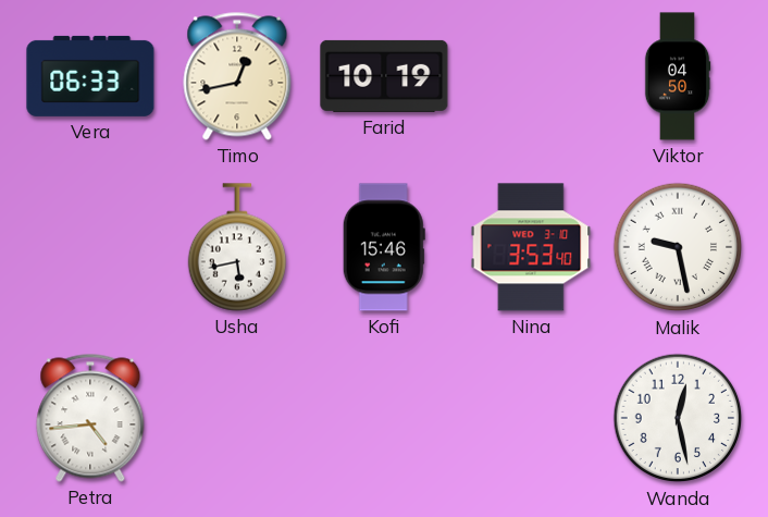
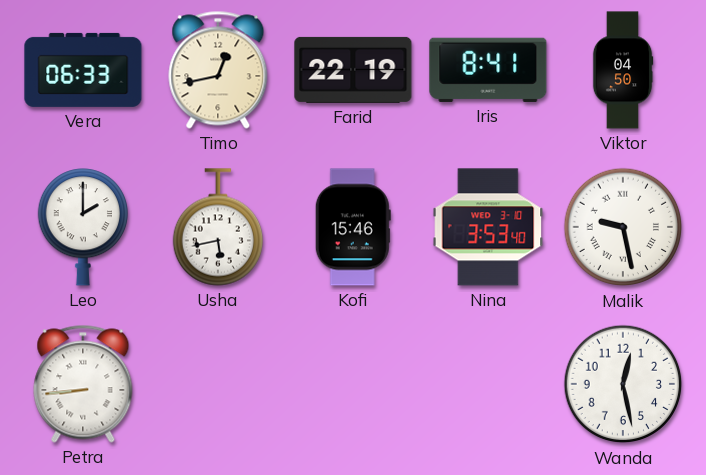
Farid: 10:19 -> 22:19 (353, 70)
Iris: none -> 8:41 (488, 70)
Leo: none -> 2:00 (82, 227)
Petra: 4:44 -> 8:44 (83, 384)
